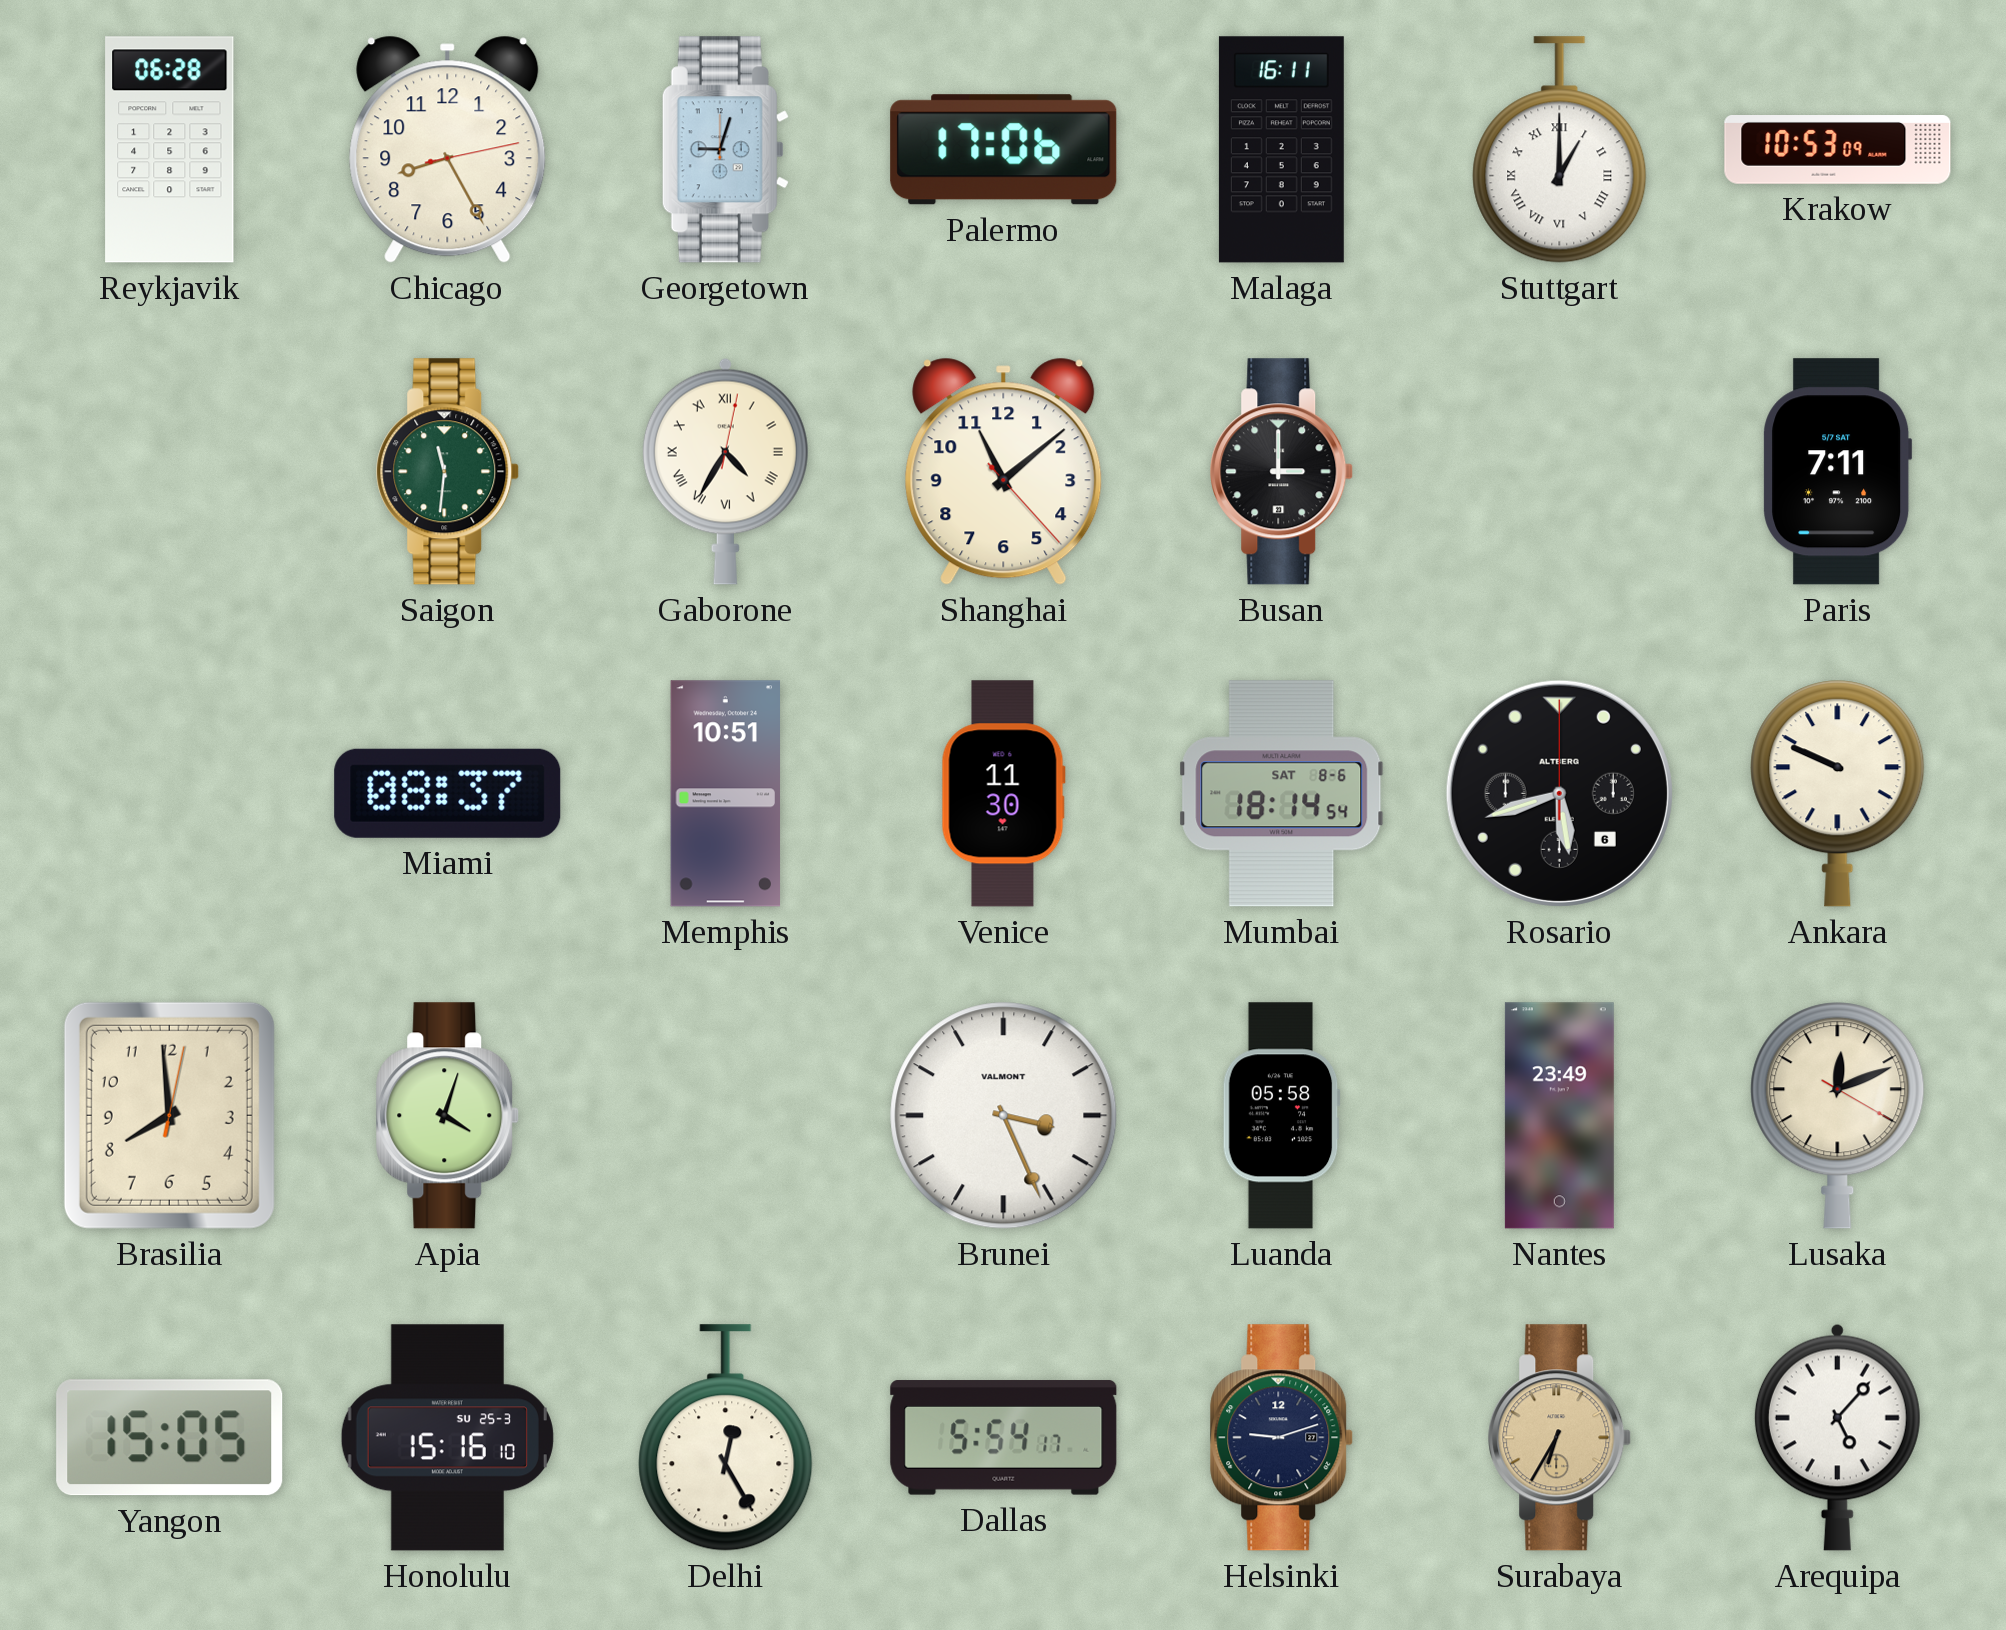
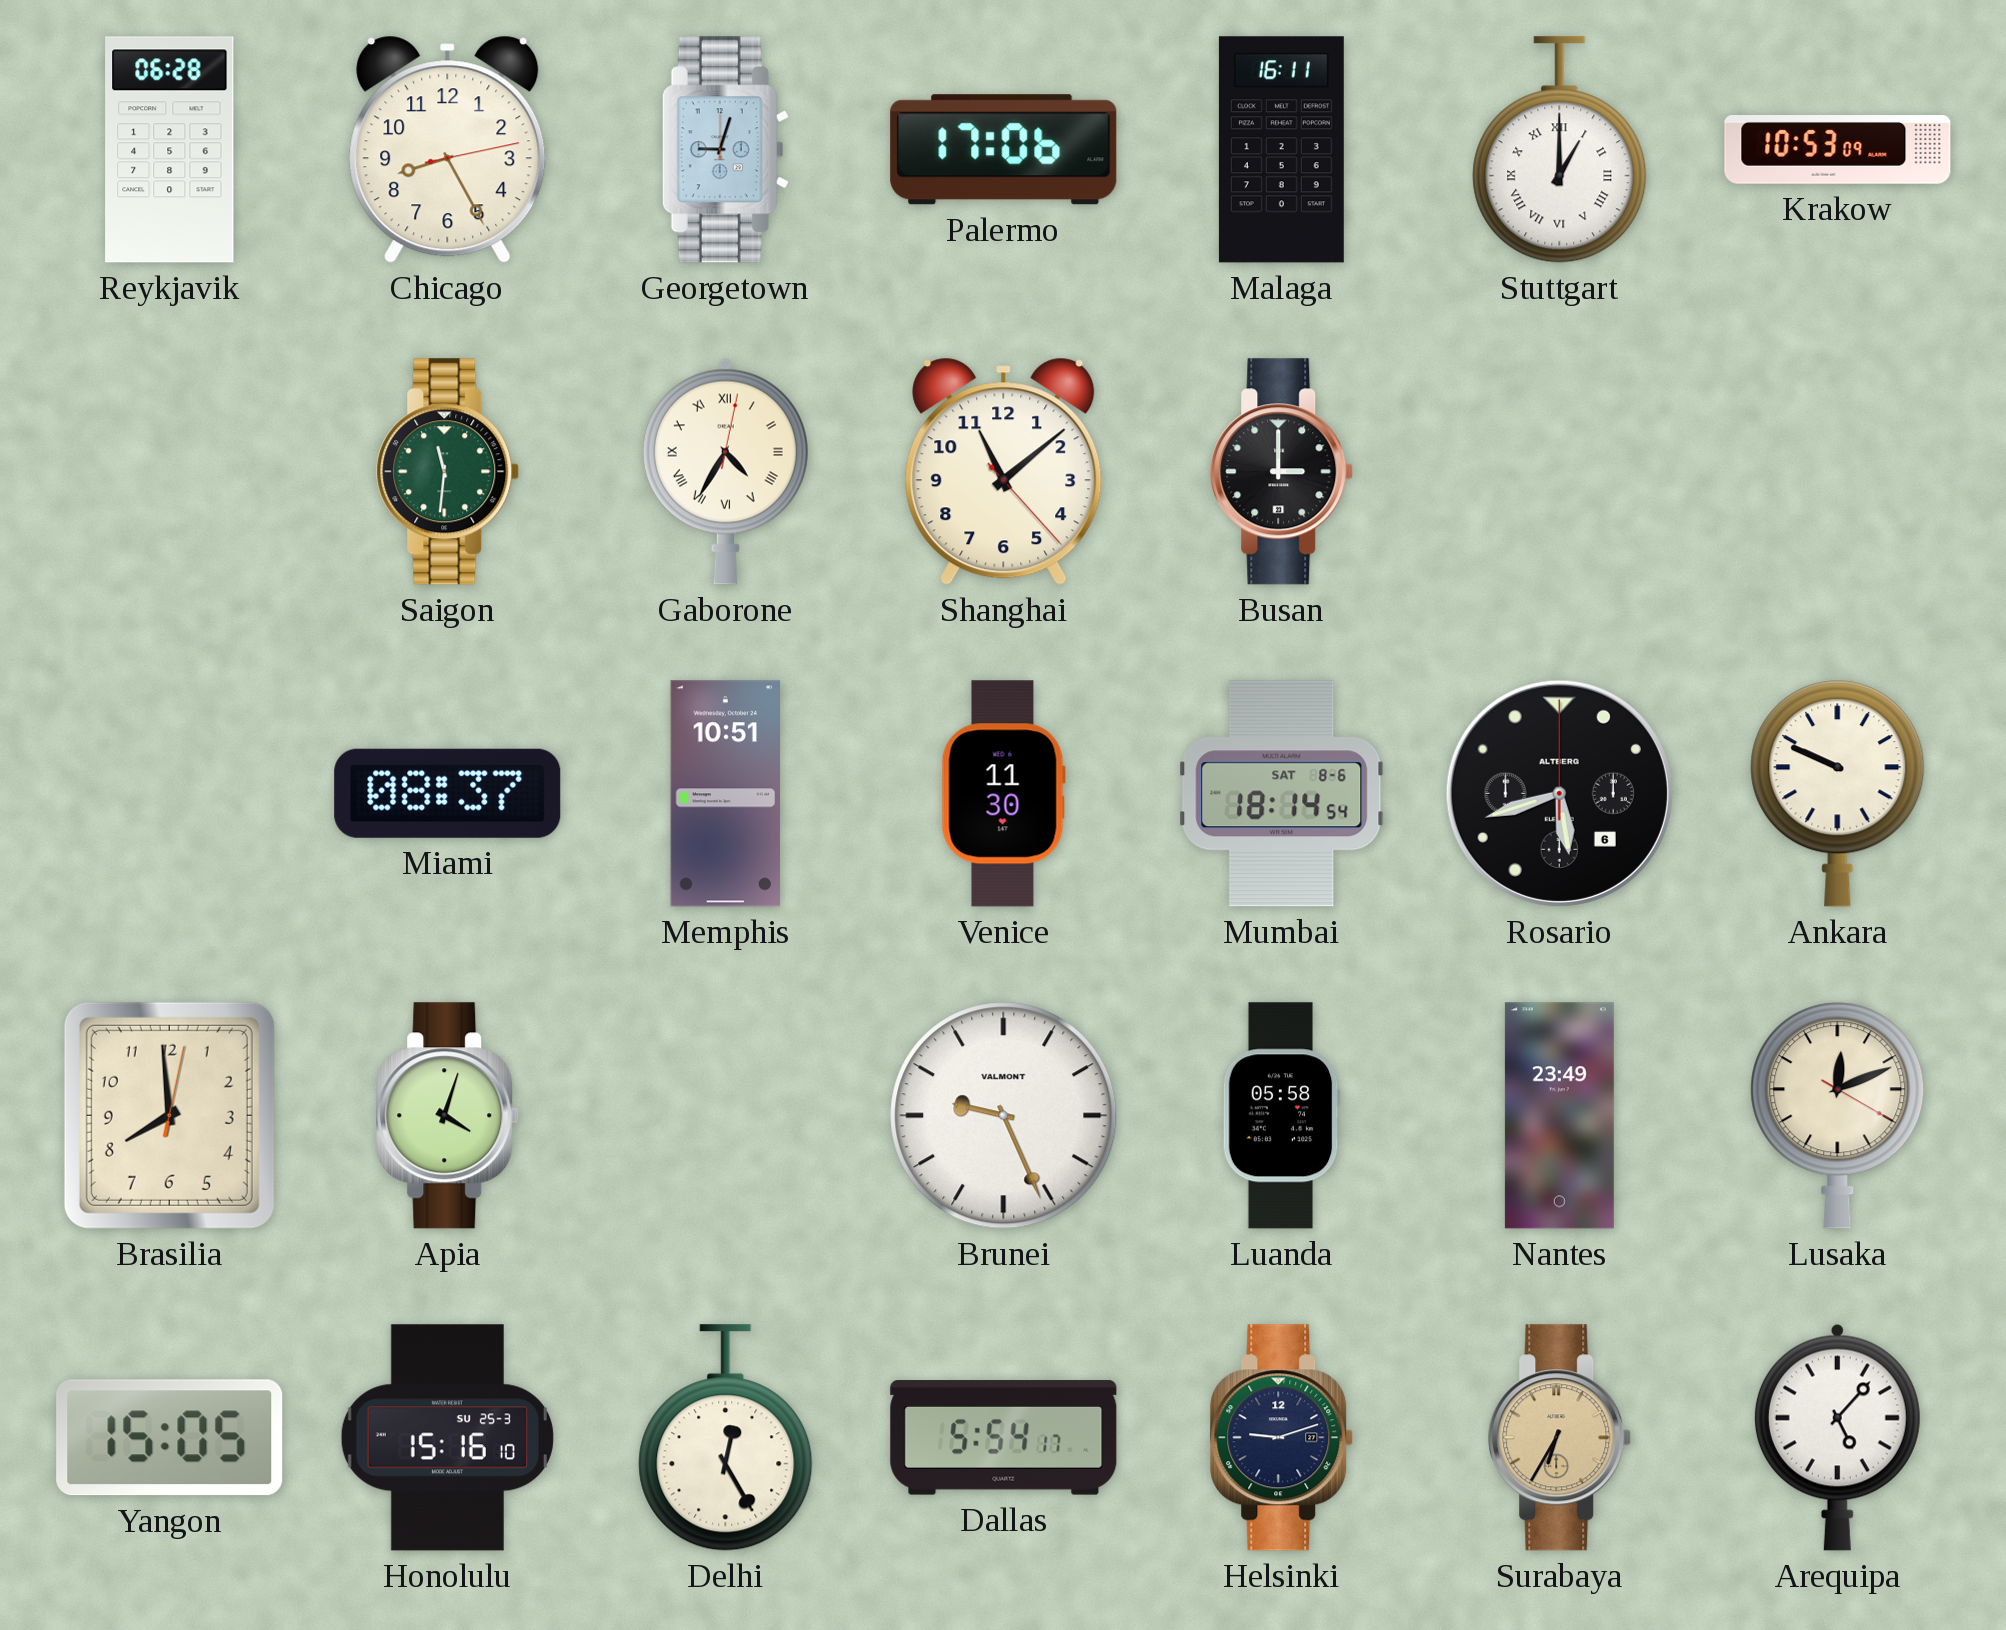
Paris: 7:11 -> none (1838, 472)
Brunei: 3:26 -> 9:26 (1004, 1116)
